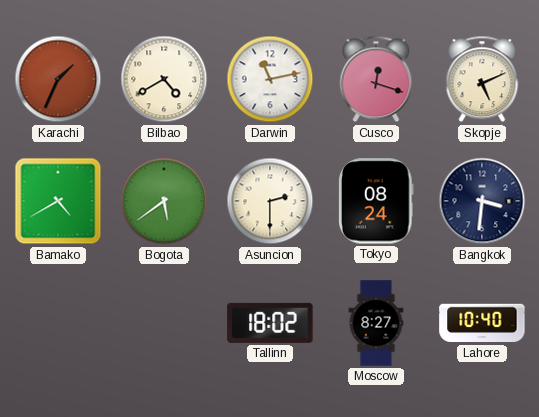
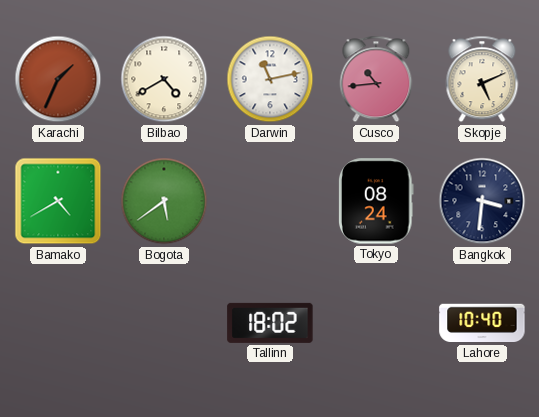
Cusco: 12:18 -> 10:44 (376, 79)
Asuncion: 2:30 -> none (270, 201)
Moscow: 8:27 -> none (376, 323)
